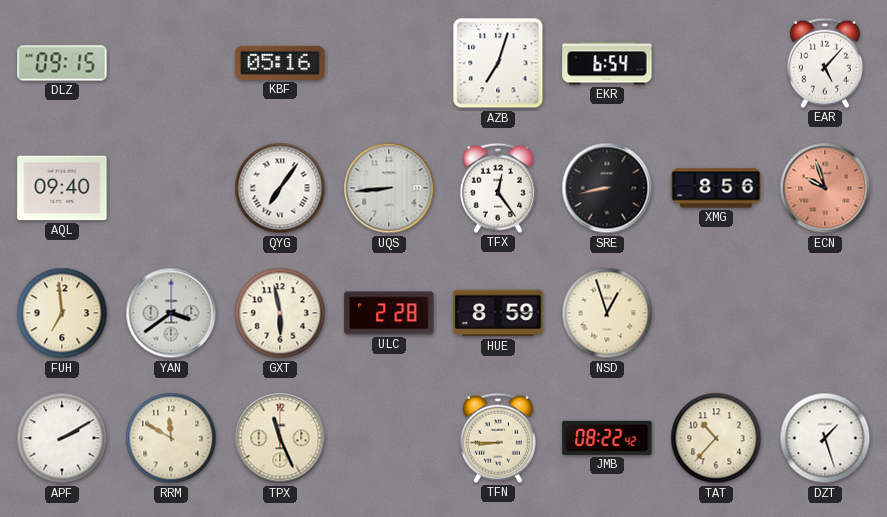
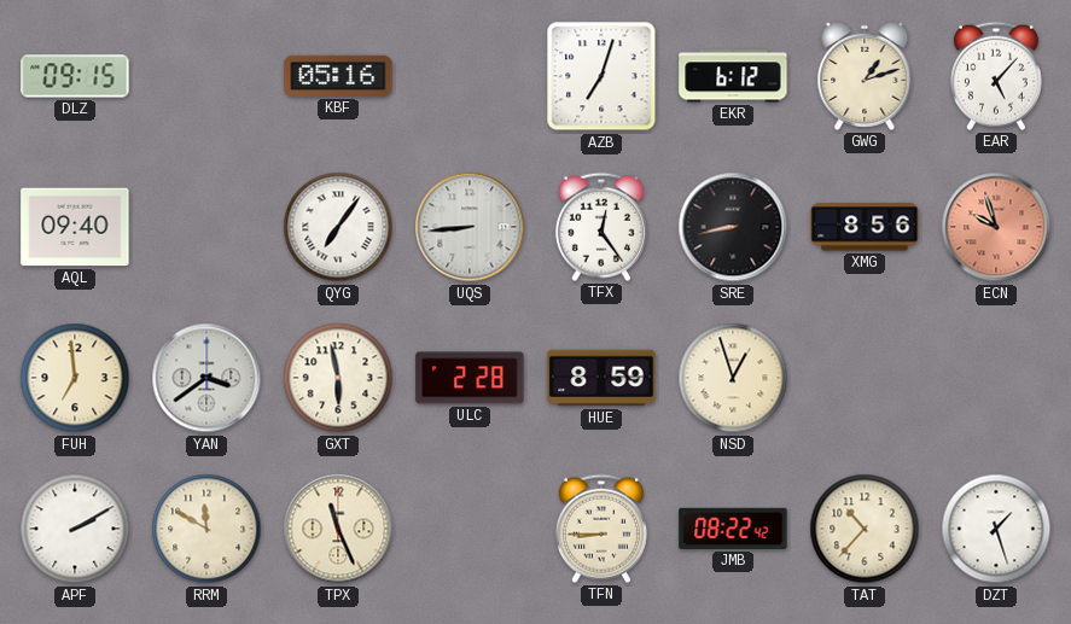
EKR: 6:54 -> 6:12 (733, 76)
GWG: none -> 1:12 (865, 76)
